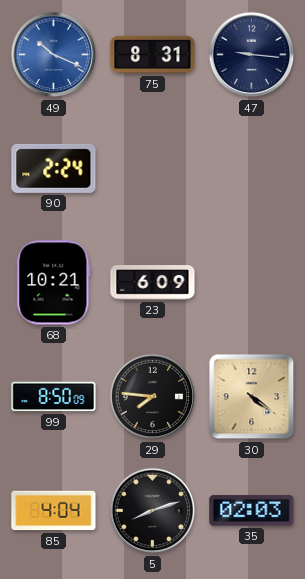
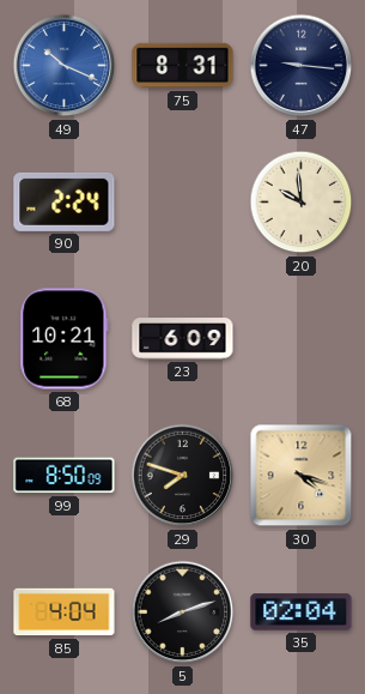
20: none -> 9:59 (302, 203)
29: 7:46 -> 7:48 (183, 476)
30: 4:21 -> 4:18 (302, 476)
35: 02:03 -> 02:04 (302, 612)
